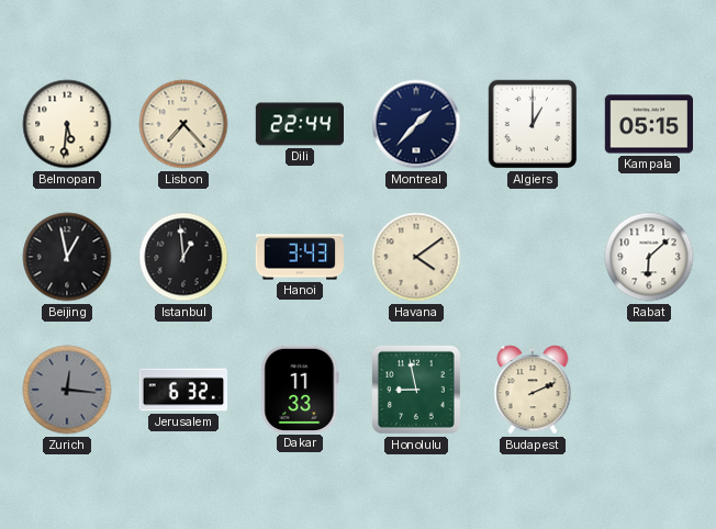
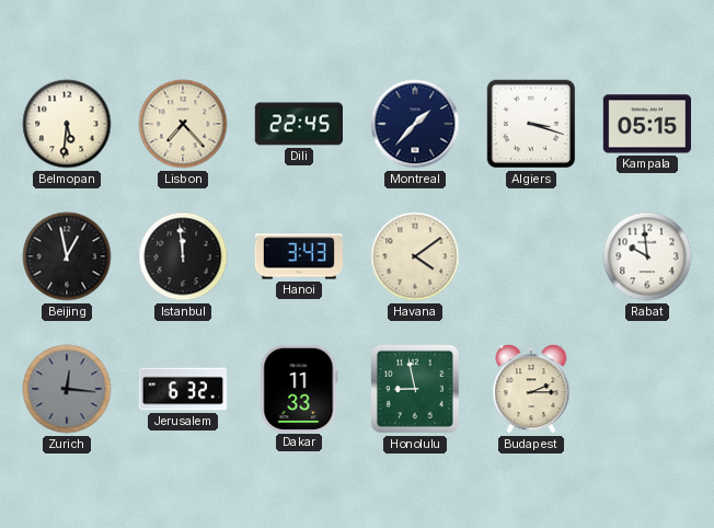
Dili: 22:44 -> 22:45 (298, 124)
Algiers: 1:00 -> 3:18 (531, 124)
Istanbul: 12:59 -> 11:59 (183, 256)
Rabat: 6:08 -> 9:59 (647, 256)
Budapest: 2:11 -> 2:15 (531, 389)
